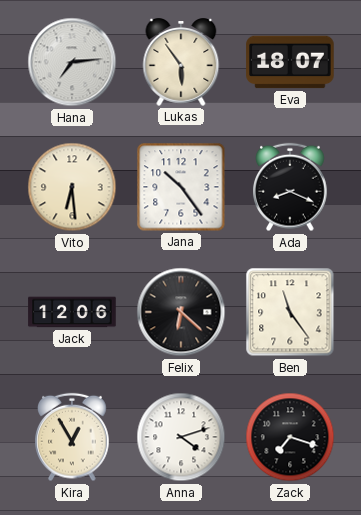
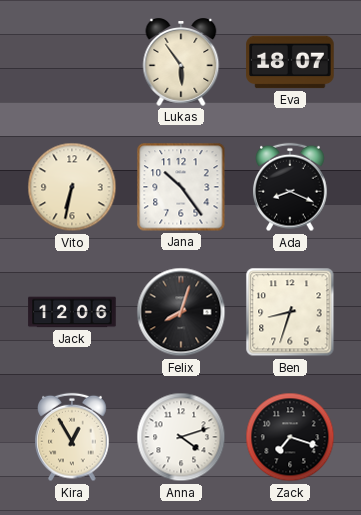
Hana: 7:14 -> none (72, 62)
Vito: 6:29 -> 6:32 (72, 187)
Felix: 6:22 -> 8:03 (181, 312)
Ben: 11:24 -> 8:33 (290, 312)
